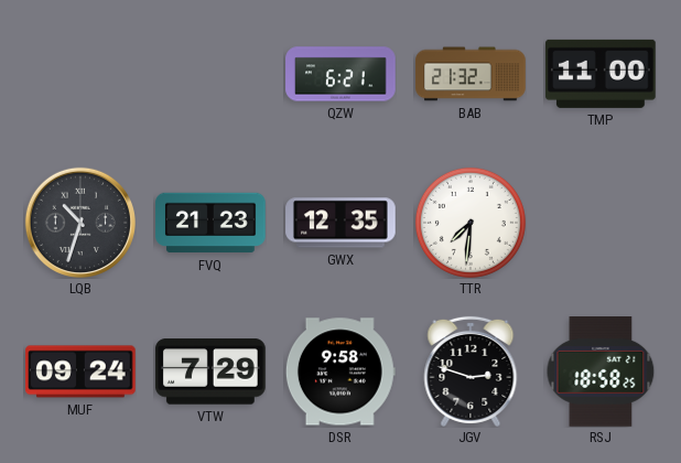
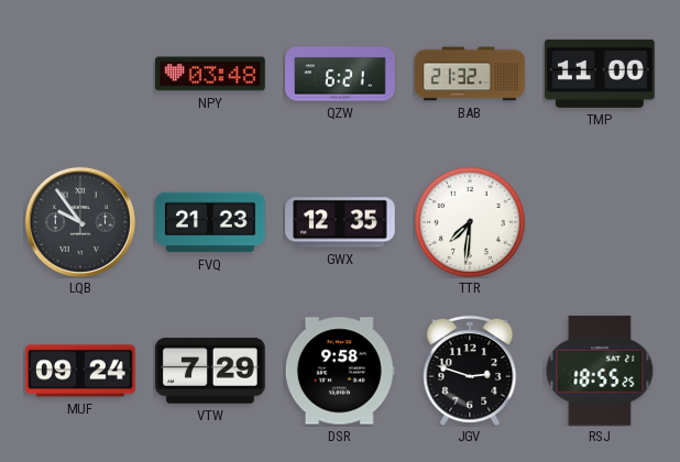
NPY: none -> 03:48 (210, 74)
LQB: 10:33 -> 9:54 (80, 222)
RSJ: 18:58 -> 18:55 (600, 372)
